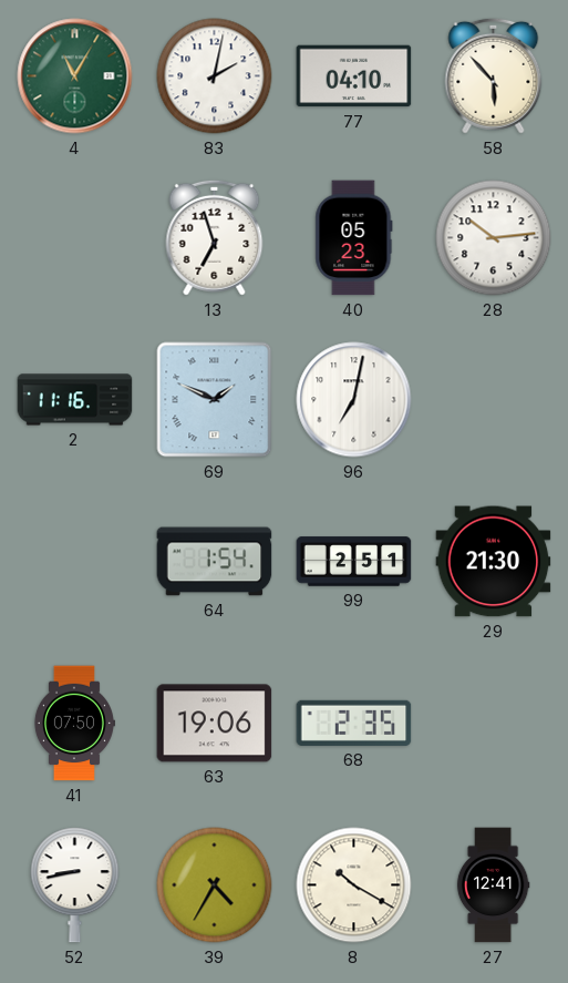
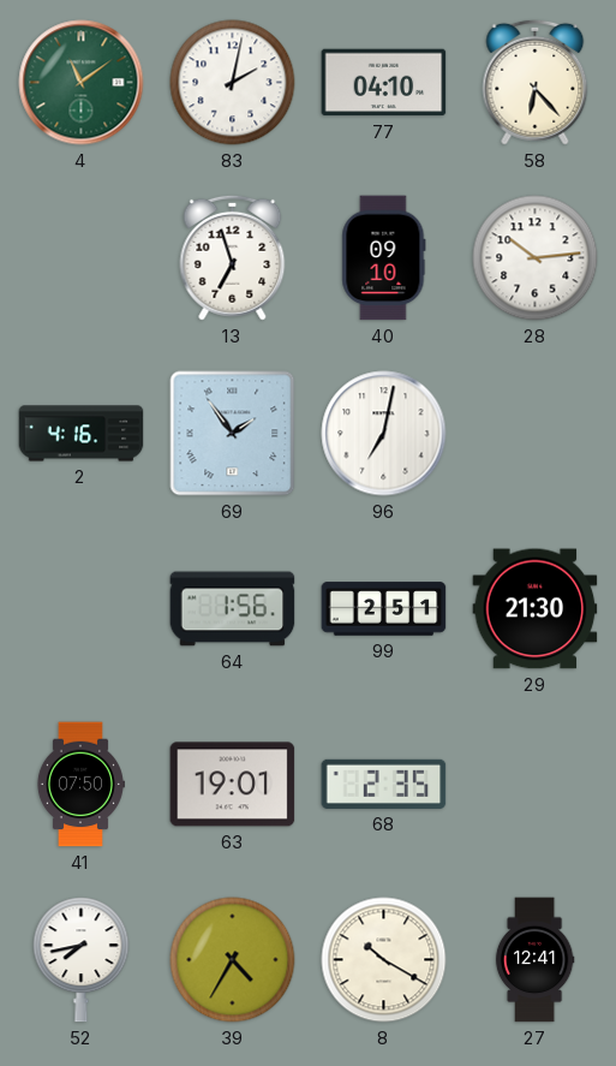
4: 11:05 -> 11:09 (82, 83)
58: 5:53 -> 6:23 (536, 82)
40: 05:23 -> 09:10 (384, 258)
2: 11:16 -> 4:16 (82, 434)
69: 1:49 -> 1:54 (233, 434)
64: 1:54 -> 1:56 (233, 609)
63: 19:06 -> 19:01 (233, 785)
52: 8:43 -> 7:43 (82, 960)
